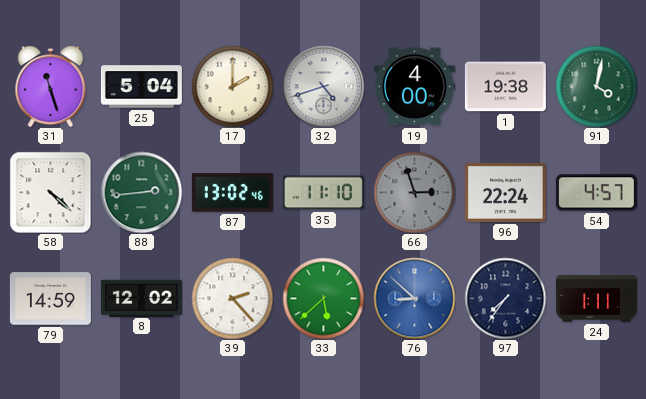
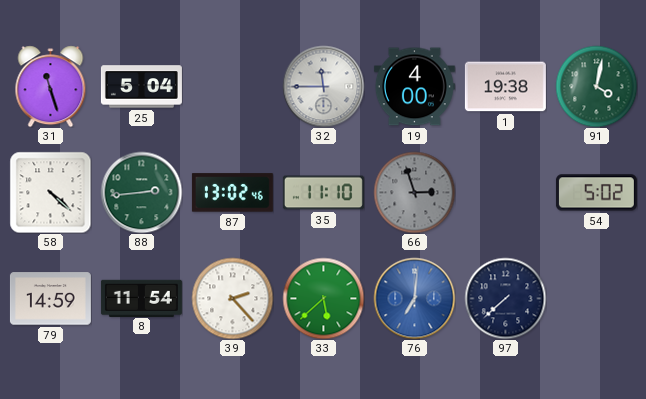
17: 2:00 -> none (232, 86)
32: 4:42 -> 11:45 (323, 86)
96: 22:24 -> none (505, 192)
54: 4:57 -> 5:02 (596, 193)
8: 12:02 -> 11:54 (141, 298)
76: 8:52 -> 7:01 (414, 298)
97: 7:36 -> 7:38 (505, 298)
24: 1:11 -> none (596, 299)
